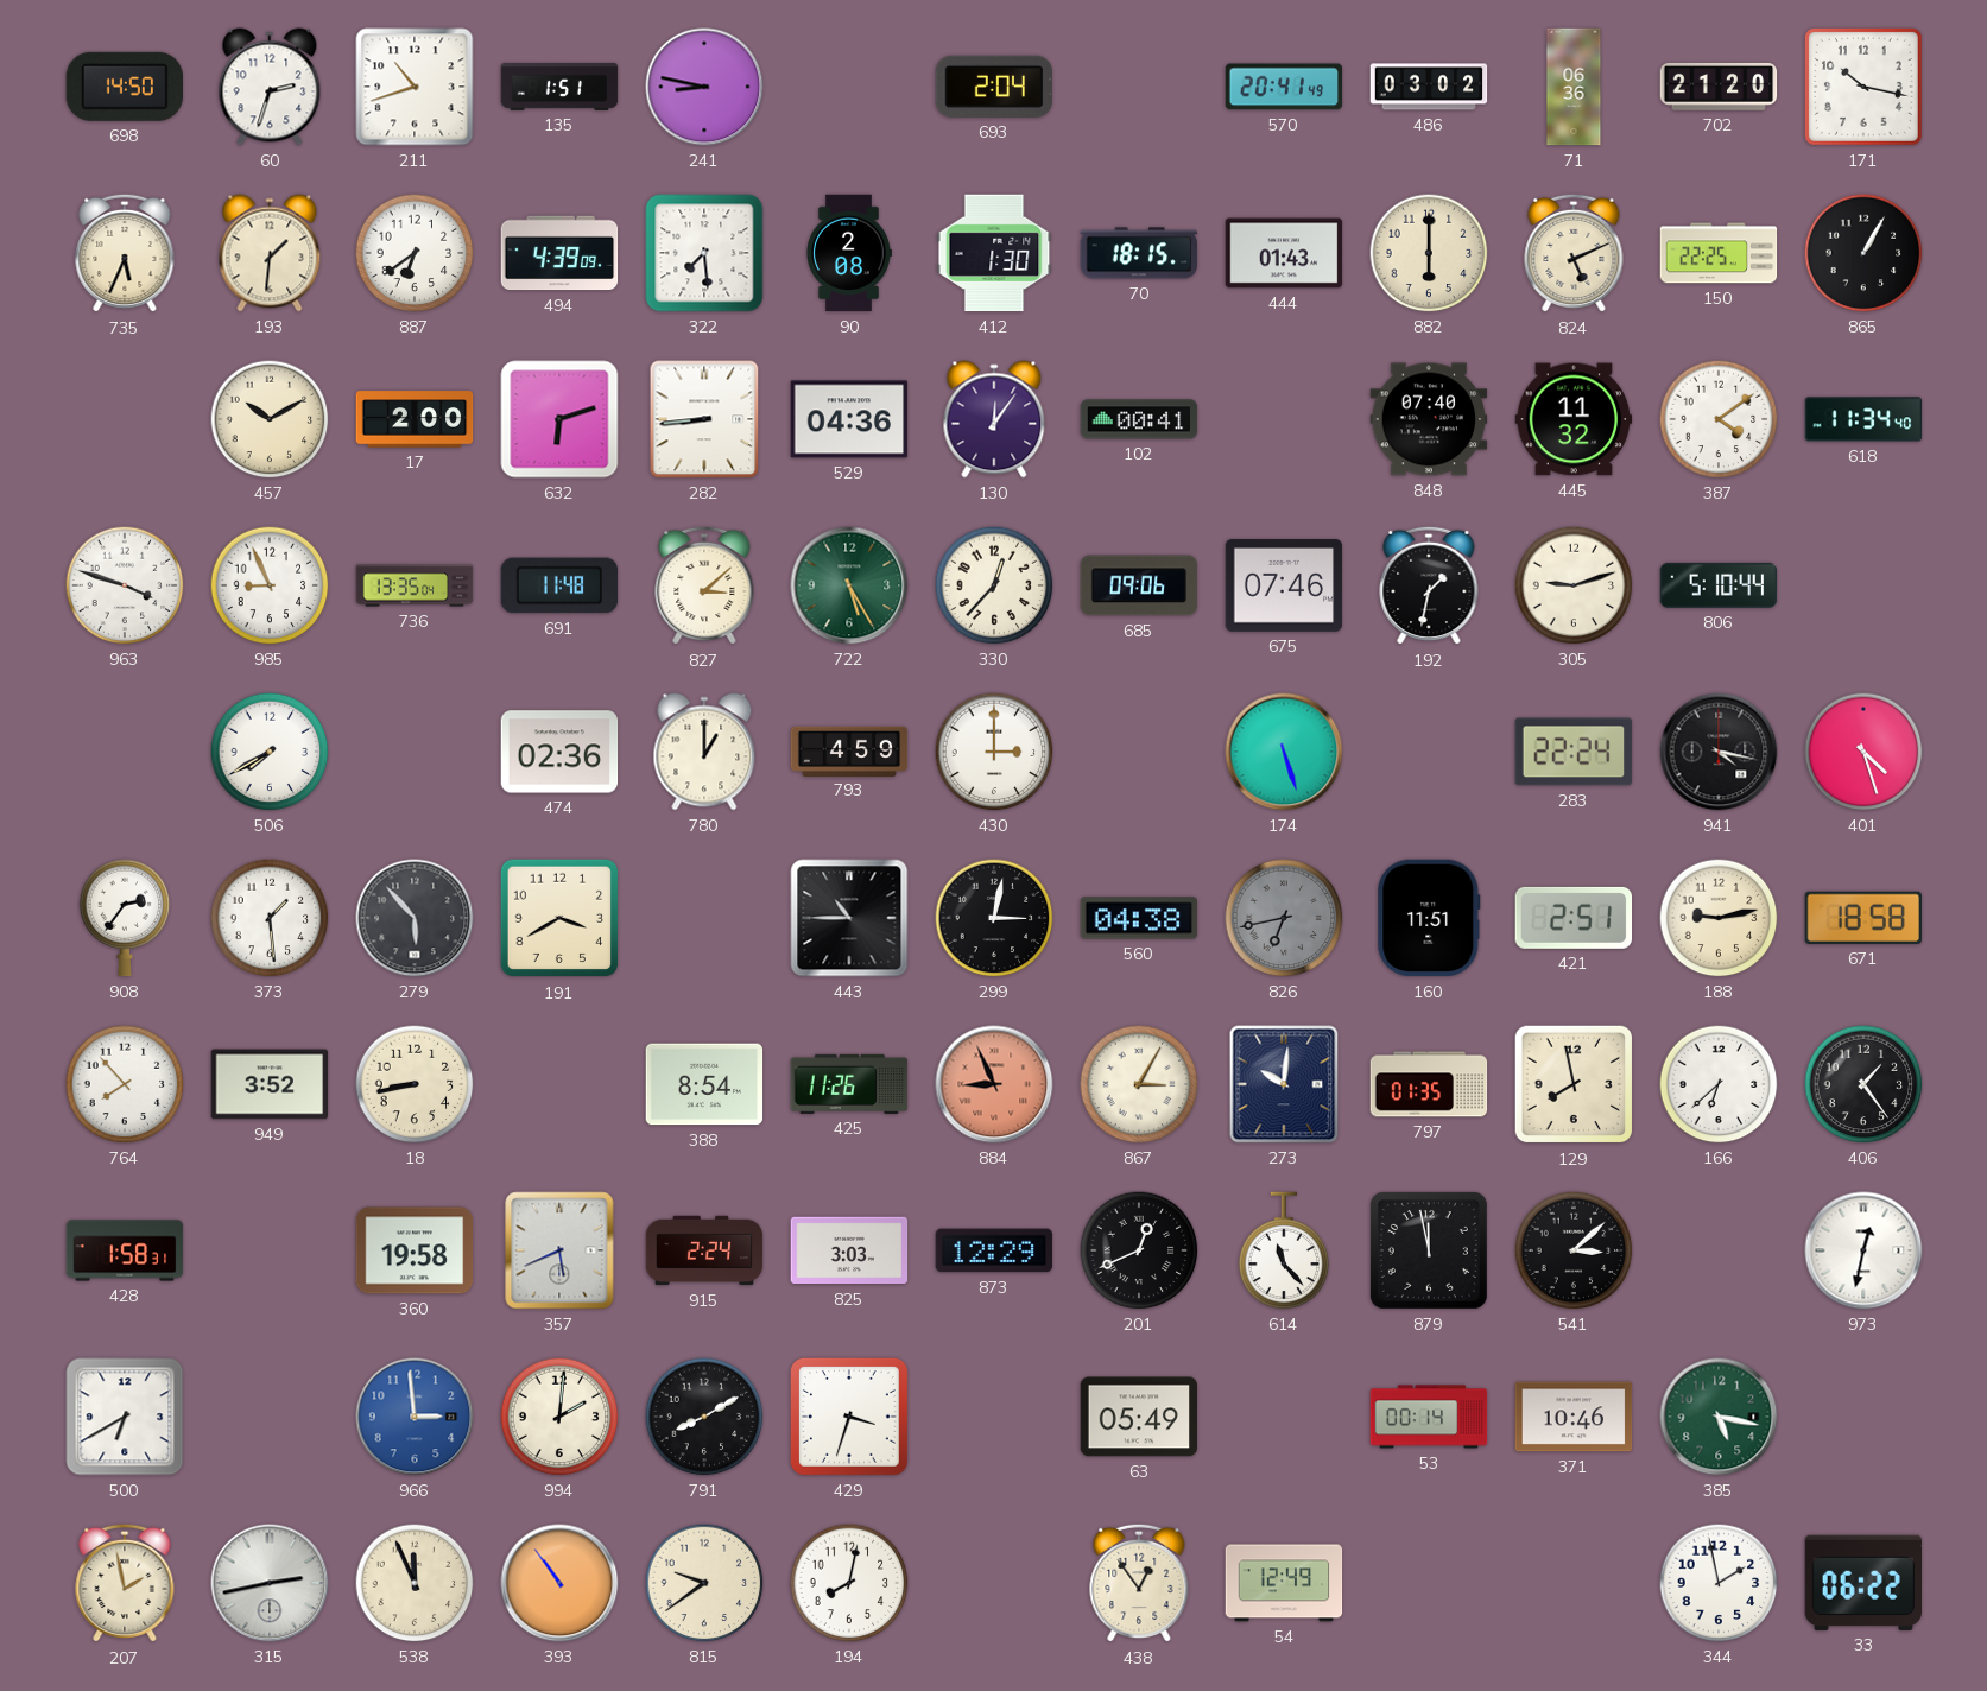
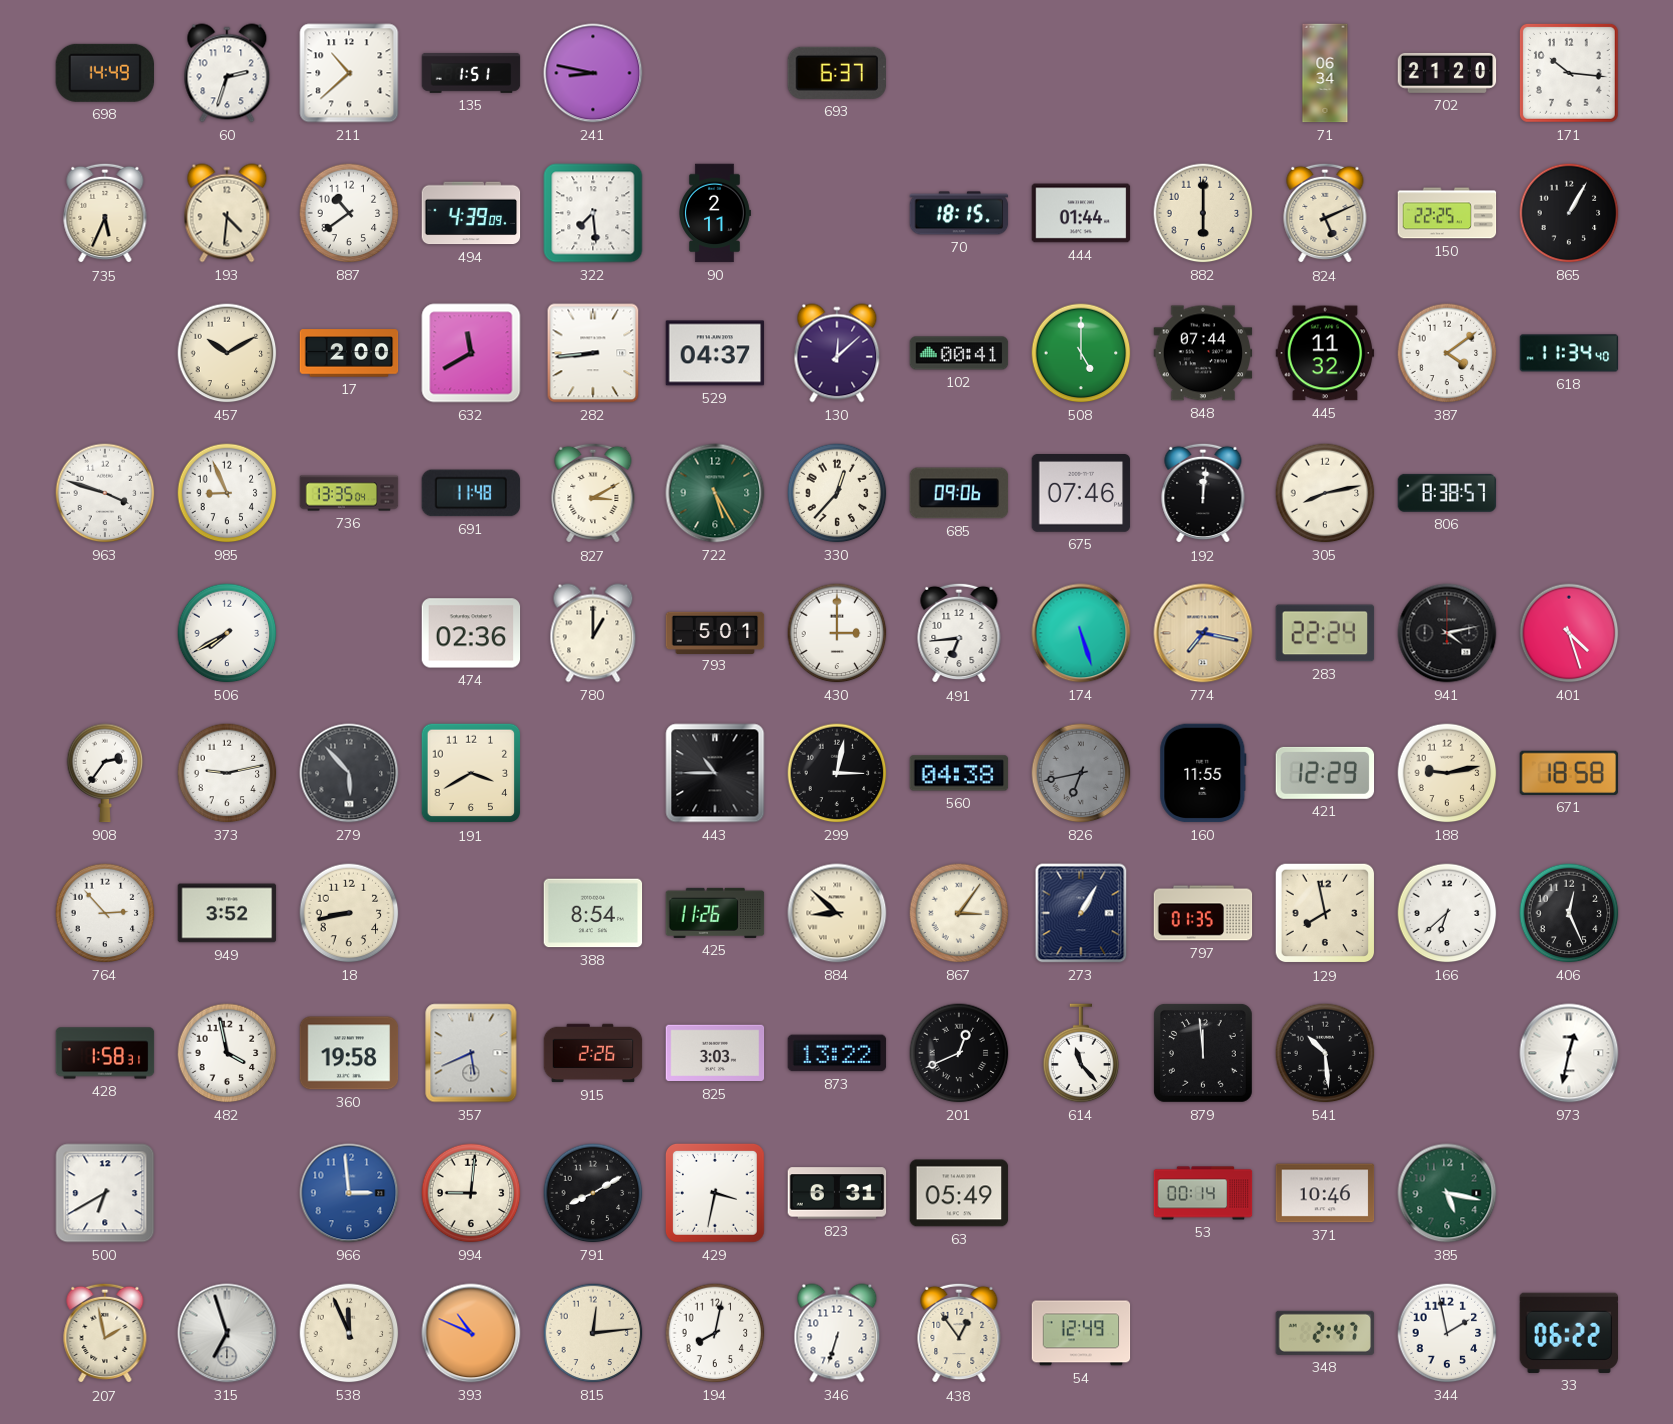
698: 14:50 -> 14:49 (104, 73)
211: 10:42 -> 10:38 (349, 73)
693: 2:04 -> 6:37 (836, 73)
570: 20:41 -> none (1284, 87)
486: 03:02 -> none (1429, 87)
71: 06:36 -> 06:34 (1325, 73)
171: 10:17 -> 10:16 (1569, 73)
193: 1:31 -> 4:31 (227, 213)
887: 6:39 -> 10:39 (349, 213)
90: 2:08 -> 2:11 (715, 213)
412: 1:30 -> none (994, 253)
444: 01:43 -> 01:44 (1081, 213)
632: 6:12 -> 11:40 (471, 353)
529: 04:36 -> 04:37 (715, 353)
130: 12:06 -> 12:08 (837, 353)
508: none -> 5:00 (1081, 353)
848: 07:40 -> 07:44 (1203, 353)
827: 3:08 -> 3:10 (593, 493)
192: 1:32 -> 12:01 (1203, 493)
305: 9:12 -> 8:13 (1325, 493)
806: 5:10 -> 8:38 (1447, 493)
793: 4:59 -> 5:01 (715, 632)
491: none -> 6:44 (959, 633)
774: none -> 7:17 (1203, 633)
941: 4:17 -> 4:13 (1447, 633)
373: 1:29 -> 9:13 (227, 773)
160: 11:51 -> 11:55 (1203, 773)
421: 2:51 -> 12:29 (1325, 773)
764: 7:53 -> 2:53 (105, 913)
884: 8:56 -> 8:52 (837, 913)
884 dial: salmon -> cream (837, 913)
867: 3:05 -> 3:06 (959, 913)
273: 10:01 -> 1:05 (1081, 913)
406: 1:24 -> 12:26 (1569, 913)
482: none -> 3:58 (227, 1053)
915: 2:24 -> 2:26 (593, 1053)
873: 12:29 -> 13:22 (837, 1053)
879: 11:58 -> 11:59 (1203, 1053)
541: 3:08 -> 10:29 (1325, 1053)
994: 2:01 -> 9:01 (471, 1193)
429: 3:33 -> 3:32 (715, 1193)
823: none -> 6:31 (837, 1193)
315: 2:43 -> 6:57 (227, 1333)
393: 10:54 -> 10:49 (471, 1333)
815: 9:39 -> 12:14 (593, 1333)
346: none -> 6:33 (837, 1333)
348: none -> 2:47 (1325, 1333)
